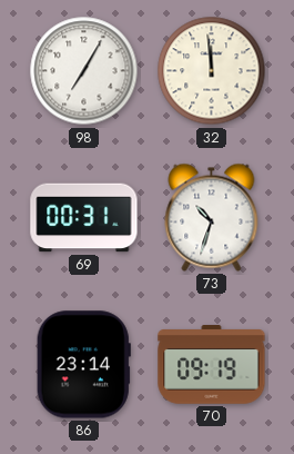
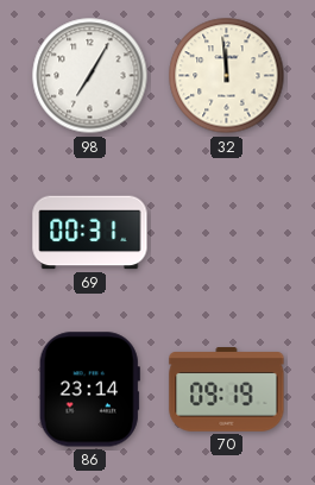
73: 10:33 -> none (212, 217)
